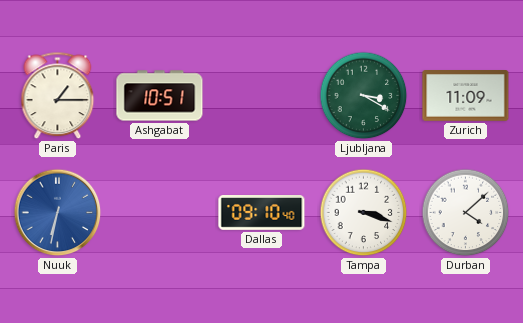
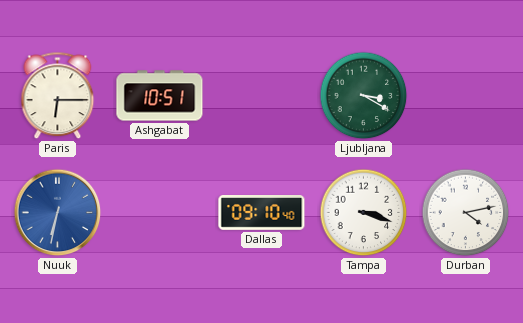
Paris: 1:15 -> 6:15 (58, 96)
Zurich: 11:09 -> none (466, 96)
Durban: 4:08 -> 4:13 (466, 213)
